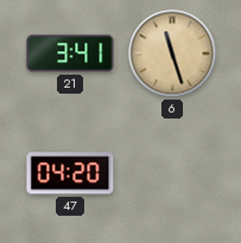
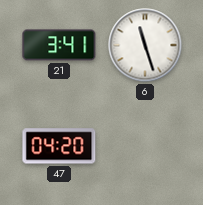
6 dial: champagne -> white (145, 45)
